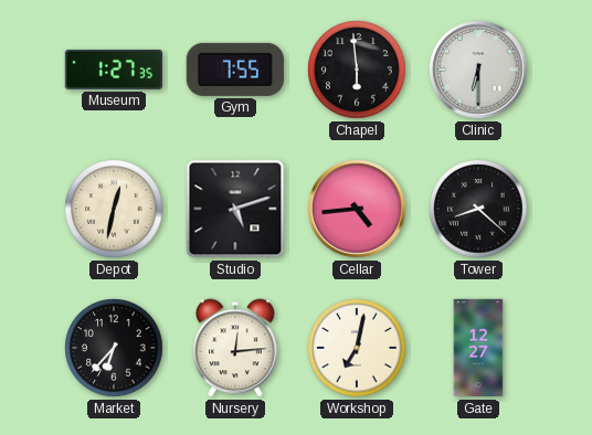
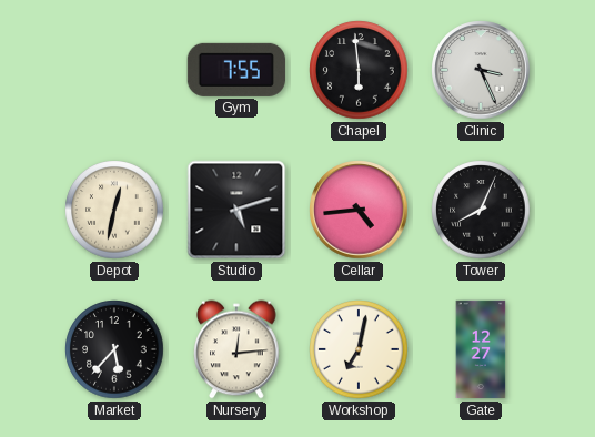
Museum: 1:27 -> none (113, 70)
Clinic: 6:30 -> 3:26 (481, 70)
Tower: 8:22 -> 8:04 (481, 210)
Market: 6:37 -> 5:37 (114, 349)
